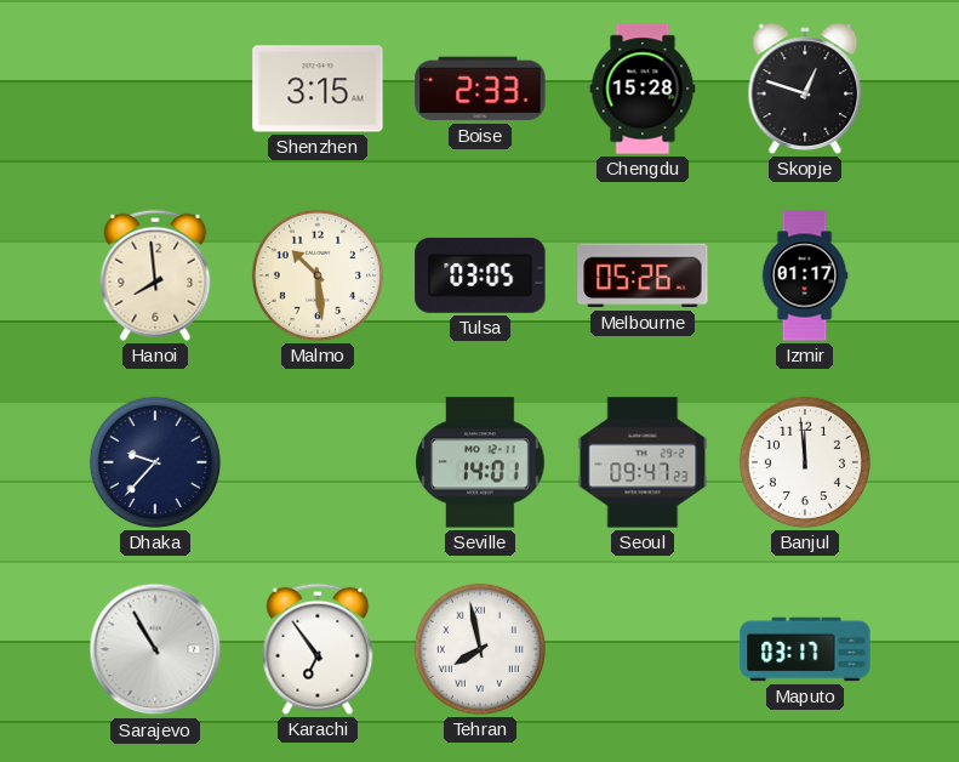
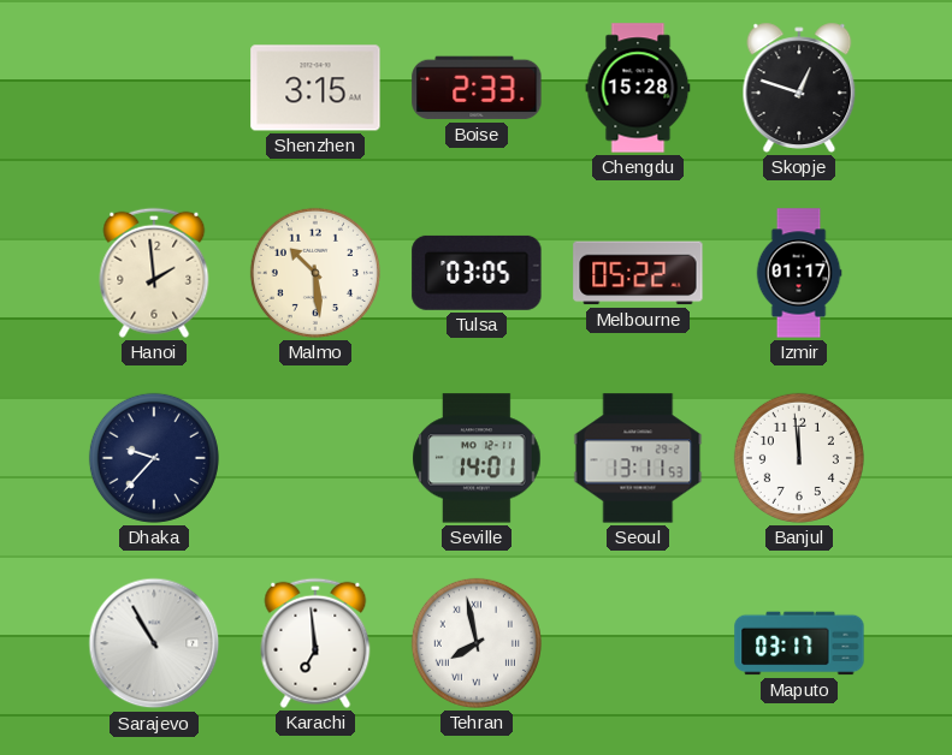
Hanoi: 7:59 -> 1:59 (154, 273)
Melbourne: 05:26 -> 05:22 (638, 273)
Seoul: 09:47 -> 13:11 (638, 458)
Karachi: 6:54 -> 6:59 (315, 643)
